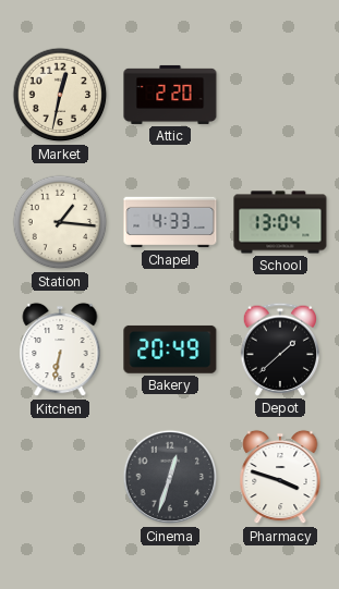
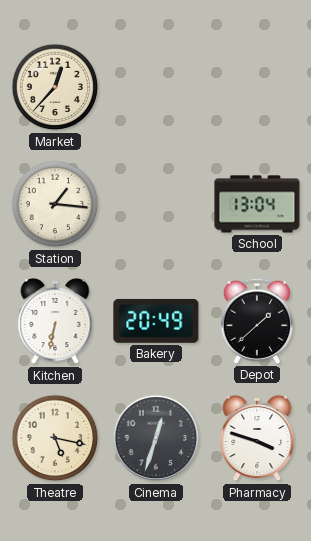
Market: 12:32 -> 12:37 (55, 87)
Attic: 2:20 -> none (170, 95)
Chapel: 4:33 -> none (170, 222)
Theatre: none -> 5:17 (55, 438)
